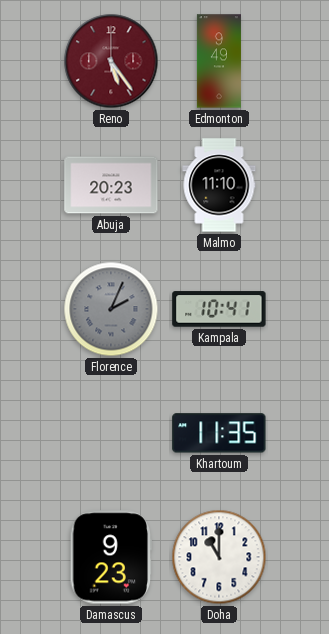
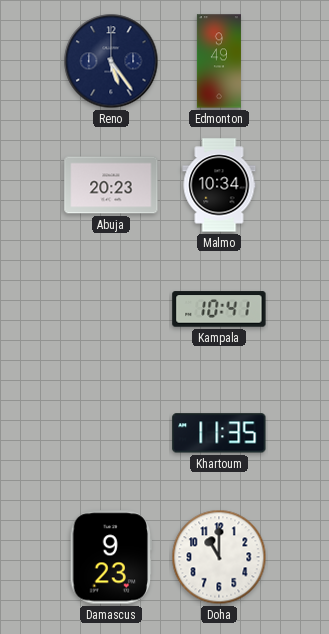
Reno dial: burgundy -> navy (111, 61)
Malmo: 11:10 -> 10:34 (219, 185)
Florence: 2:04 -> none (111, 309)
